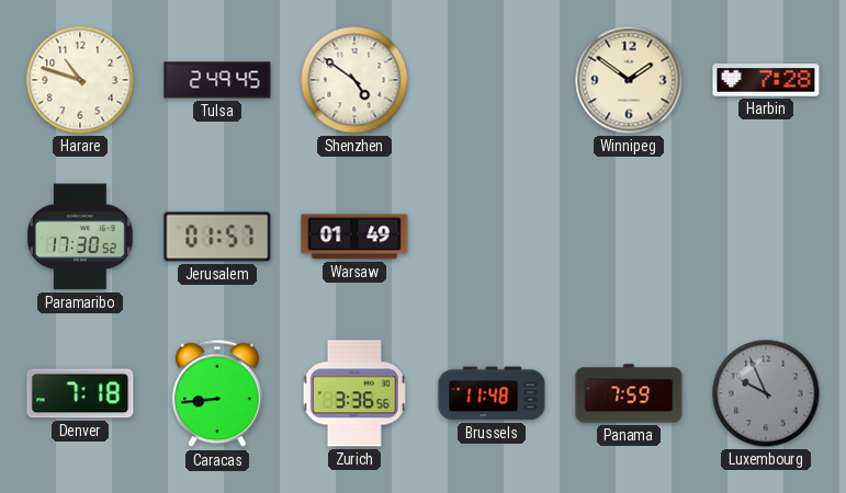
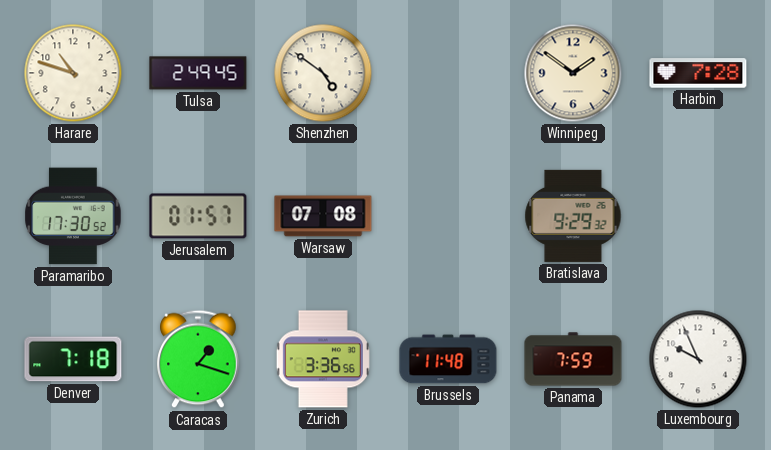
Warsaw: 01:49 -> 07:08 (323, 216)
Bratislava: none -> 9:29 (573, 216)
Caracas: 8:44 -> 1:18 (198, 359)
Luxembourg dial: grey -> white (698, 359)
